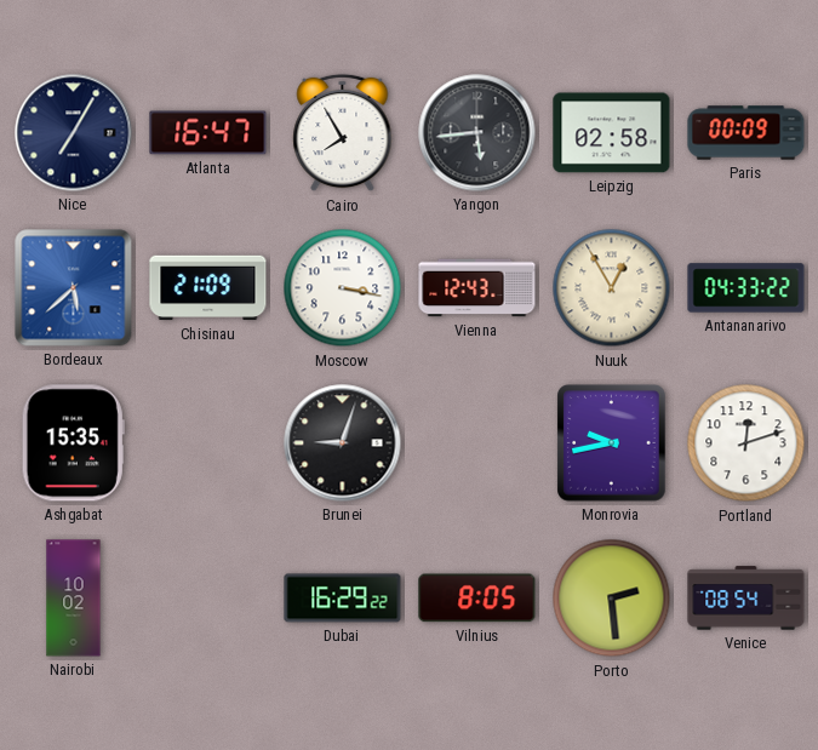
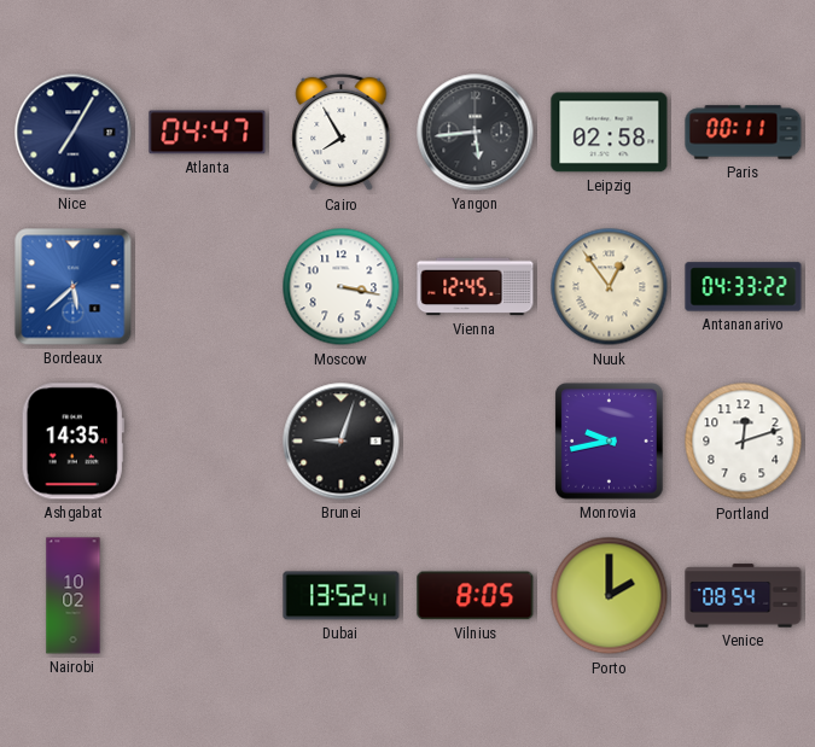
Atlanta: 16:47 -> 04:47 (208, 133)
Paris: 00:09 -> 00:11 (744, 133)
Chisinau: 21:09 -> none (208, 288)
Vienna: 12:43 -> 12:45 (476, 287)
Nuuk: 12:55 -> 12:54 (610, 287)
Ashgabat: 15:35 -> 14:35 (72, 442)
Dubai: 16:29 -> 13:52 (342, 596)
Porto: 2:29 -> 2:00 (610, 596)
